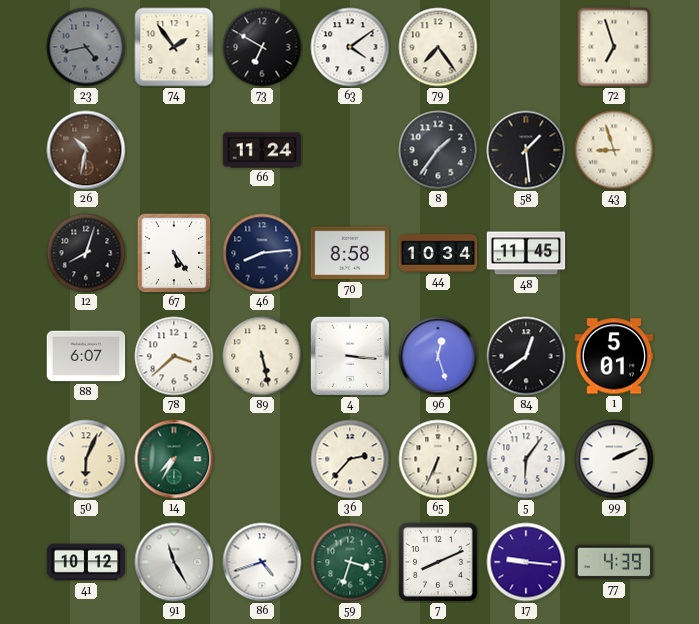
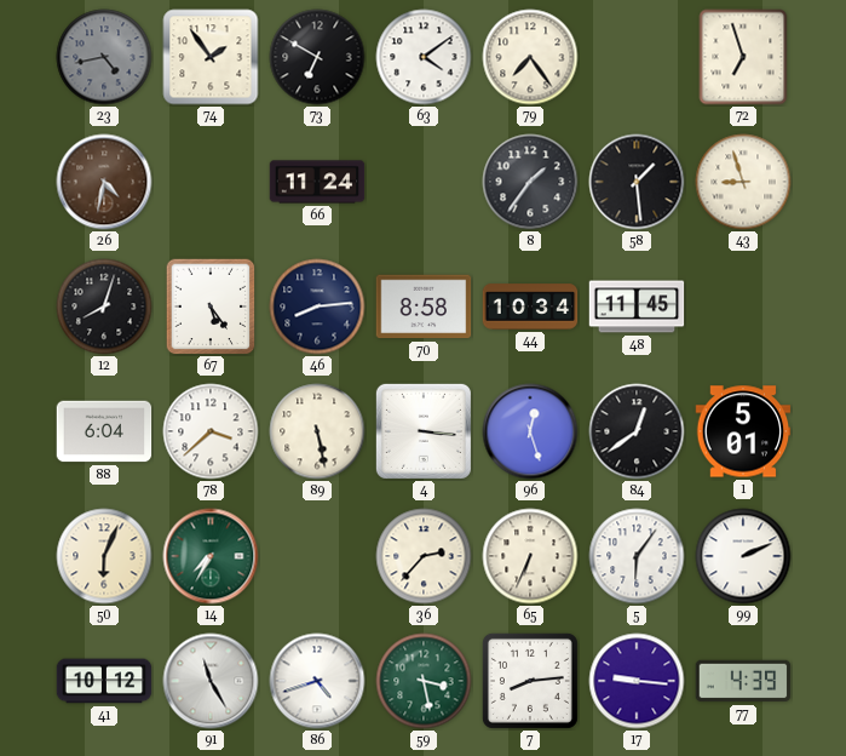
26: 10:32 -> 4:32 (104, 182)
88: 6:07 -> 6:04 (104, 431)
59: 3:33 -> 3:28 (424, 681)
7: 8:11 -> 8:14 (530, 681)
